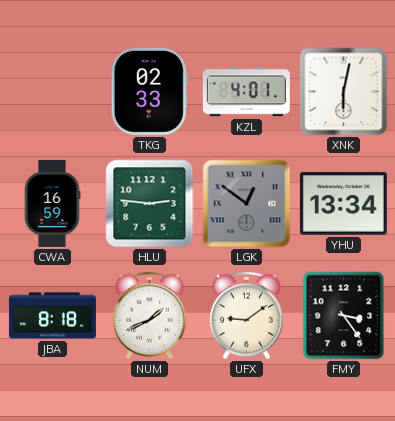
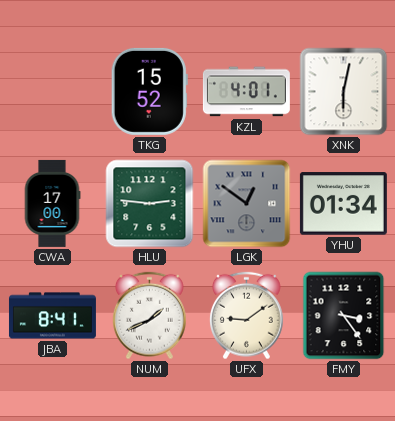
TKG: 02:33 -> 15:52 (149, 91)
CWA: 16:59 -> 17:00 (52, 203)
YHU: 13:34 -> 01:34 (343, 204)
JBA: 8:18 -> 8:41 (52, 316)
